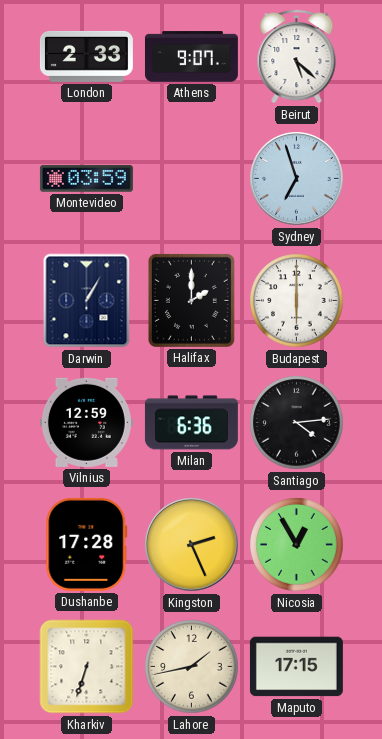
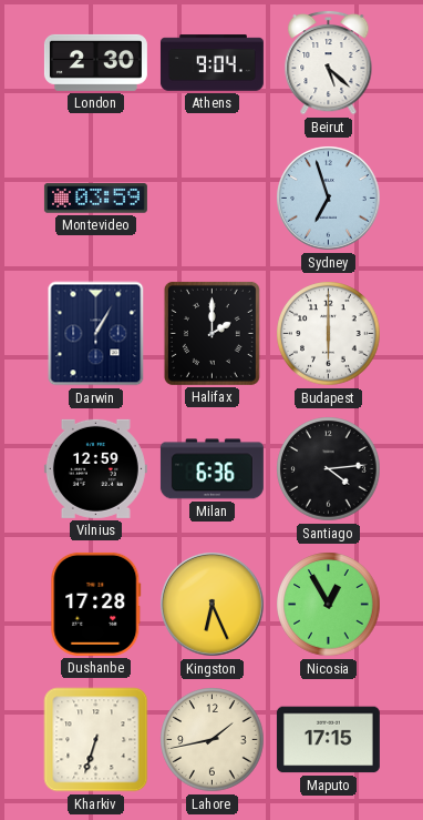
London: 2:33 -> 2:30 (95, 62)
Athens: 9:07 -> 9:04 (211, 63)
Kingston: 2:26 -> 6:26 (213, 605)
